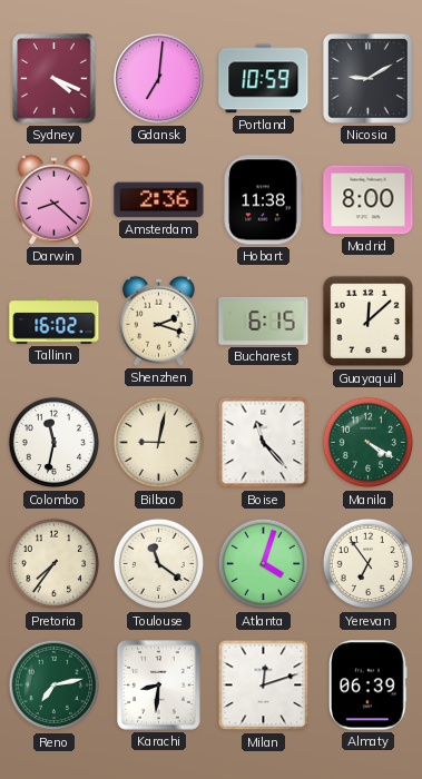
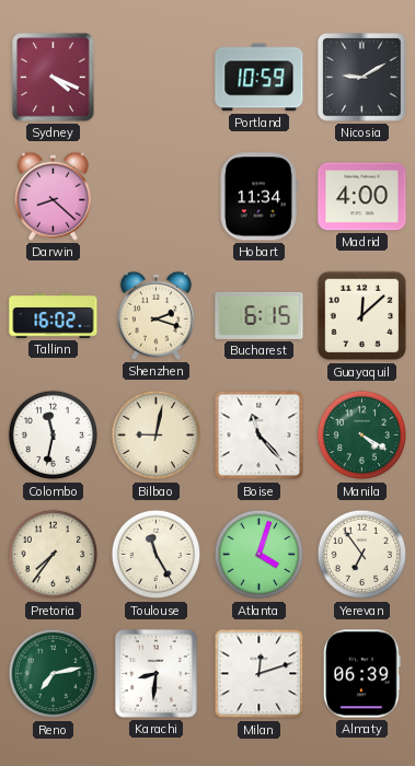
Gdansk: 7:01 -> none (158, 78)
Amsterdam: 2:36 -> none (159, 200)
Hobart: 11:38 -> 11:34 (258, 197)
Madrid: 8:00 -> 4:00 (362, 197)
Toulouse: 11:21 -> 11:25 (157, 555)
